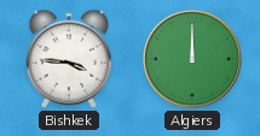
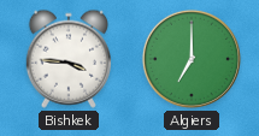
Algiers: 12:00 -> 7:00 (192, 59)
